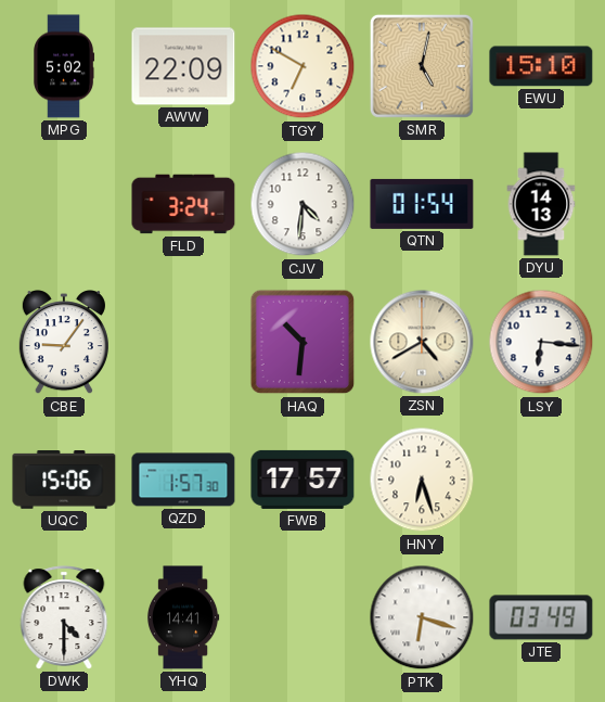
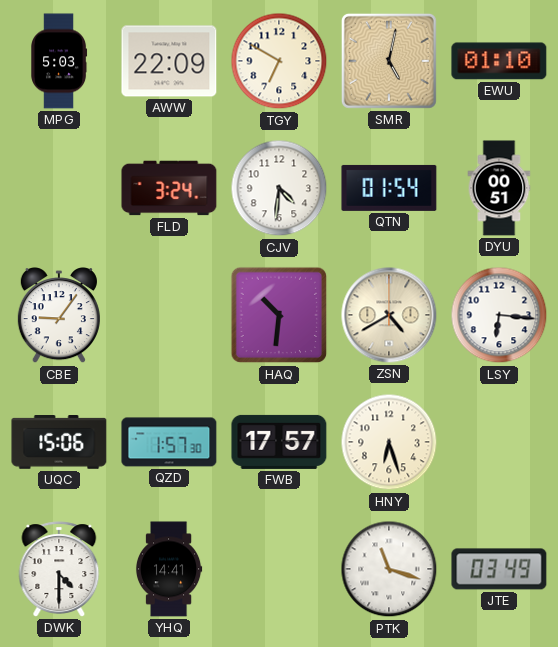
MPG: 5:02 -> 5:03 (59, 61)
EWU: 15:10 -> 01:10 (499, 61)
DYU: 14:13 -> 00:51 (499, 188)
PTK: 6:18 -> 11:18 (389, 569)
